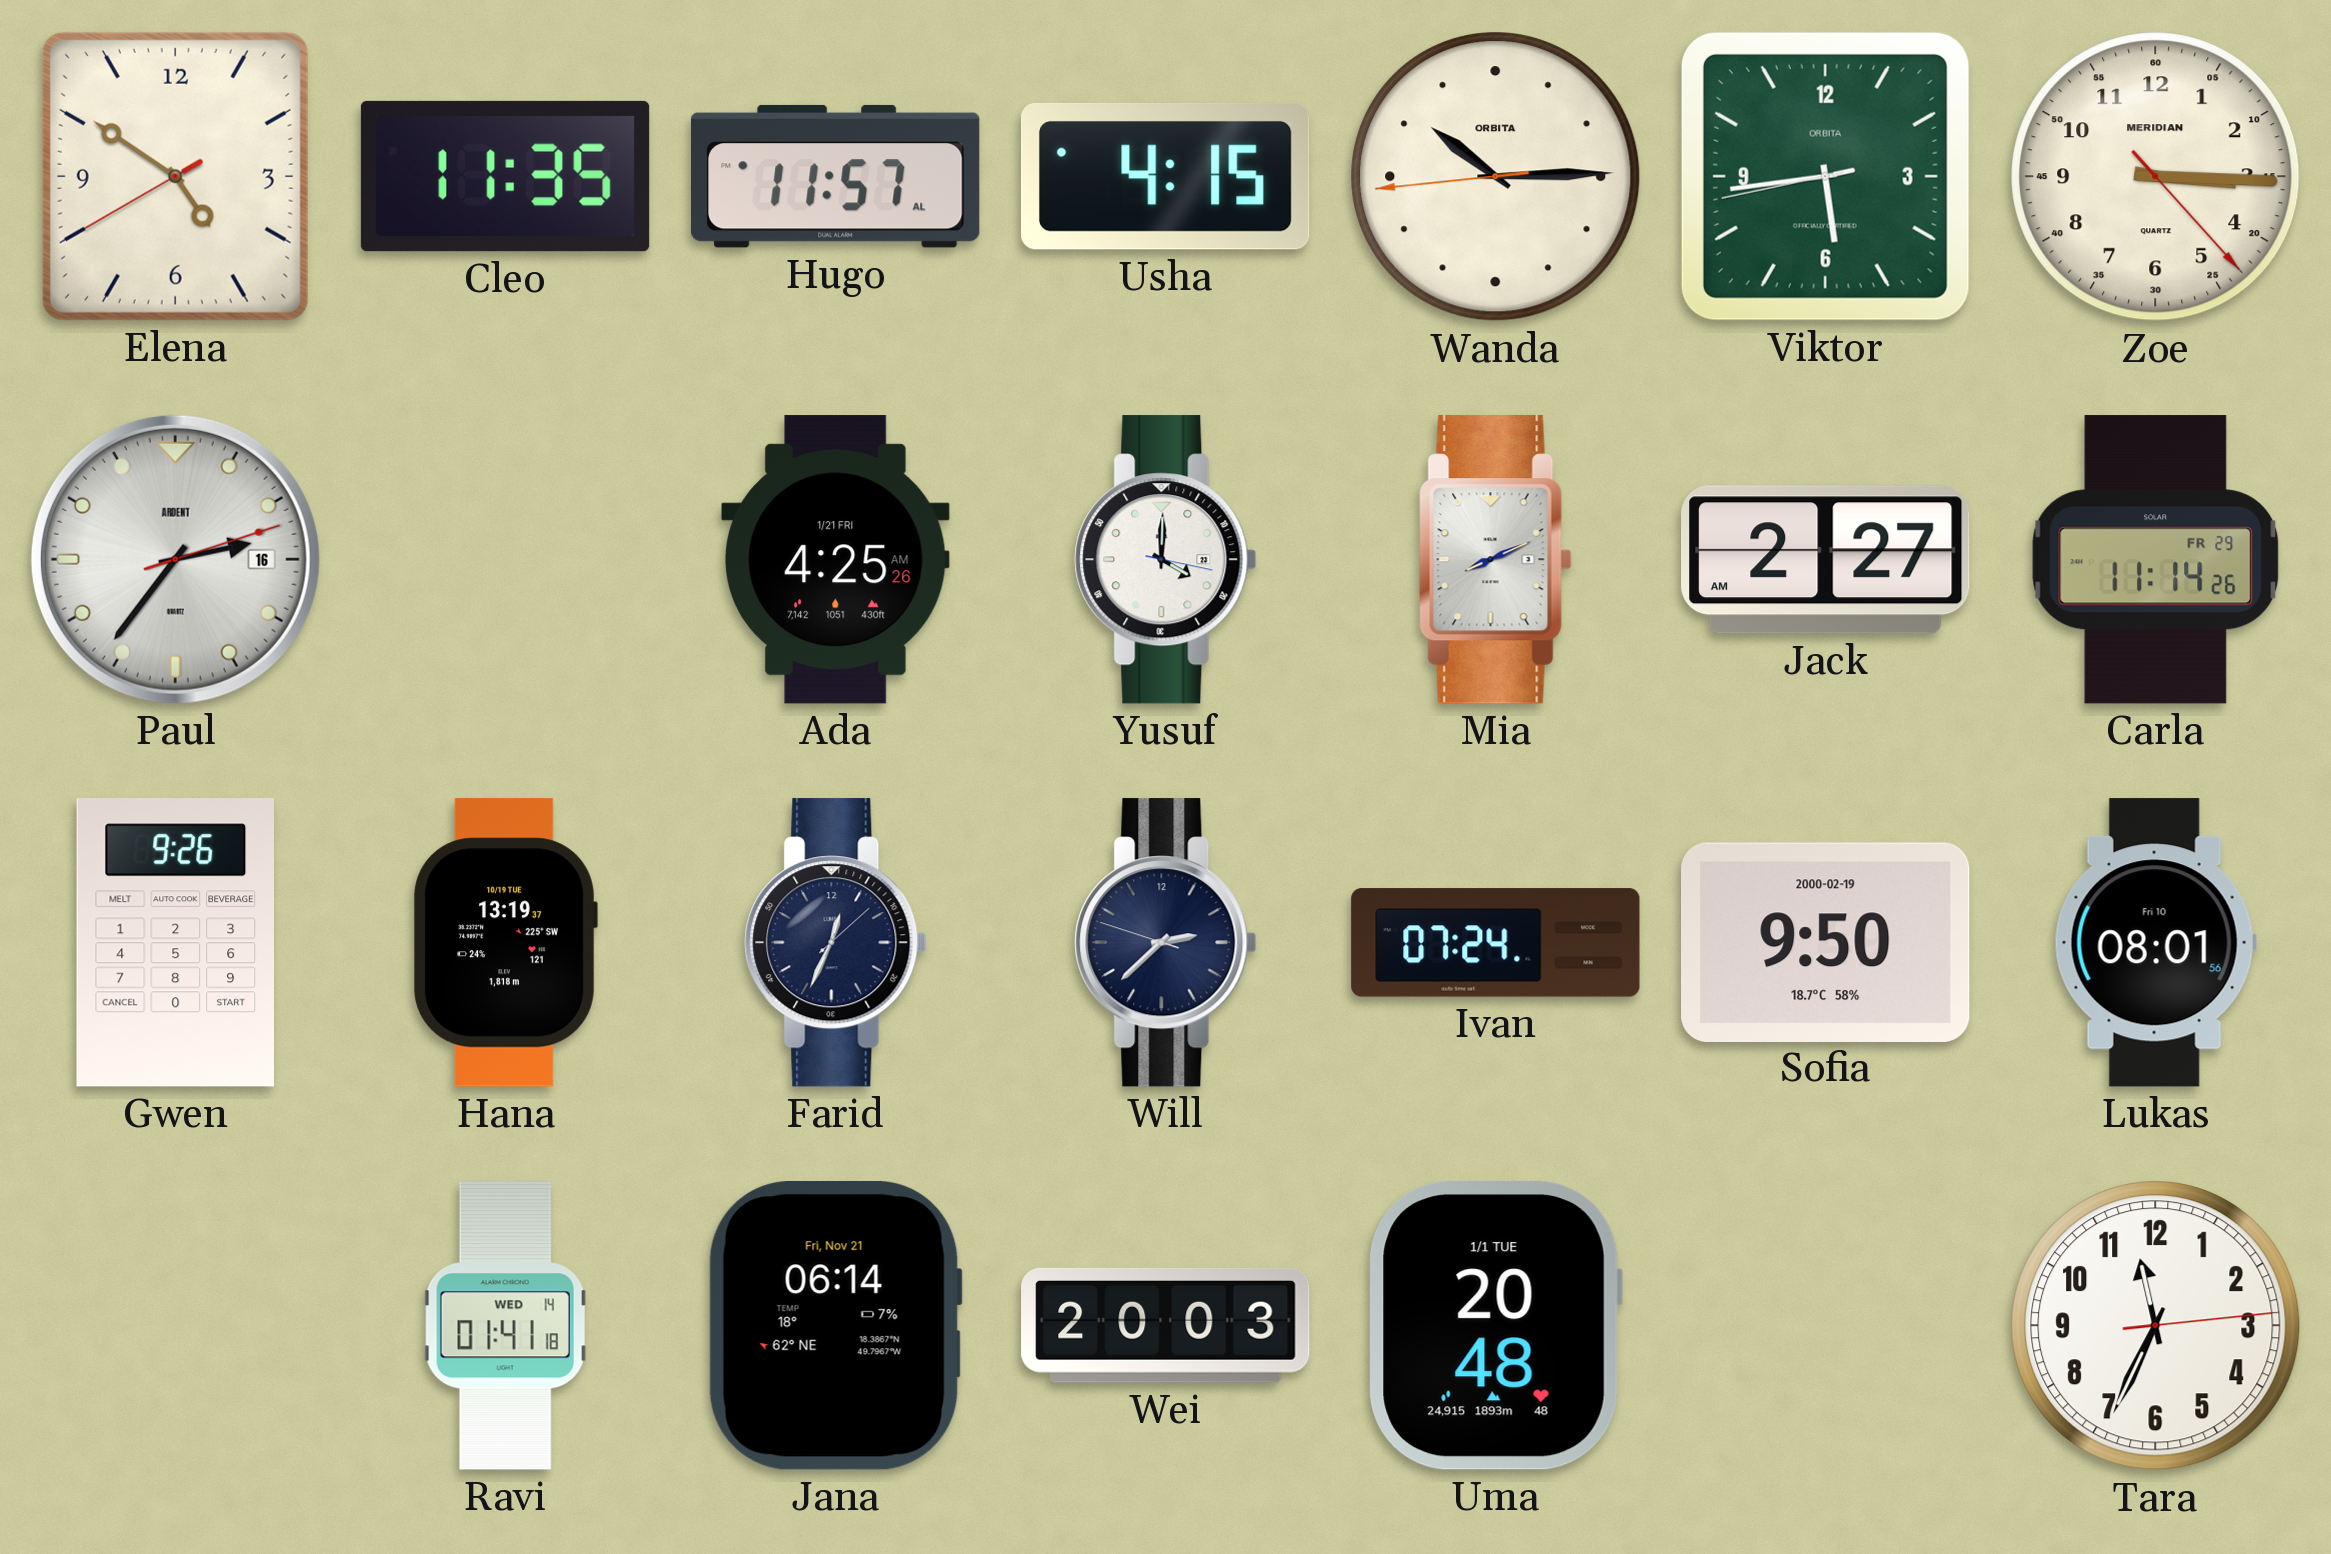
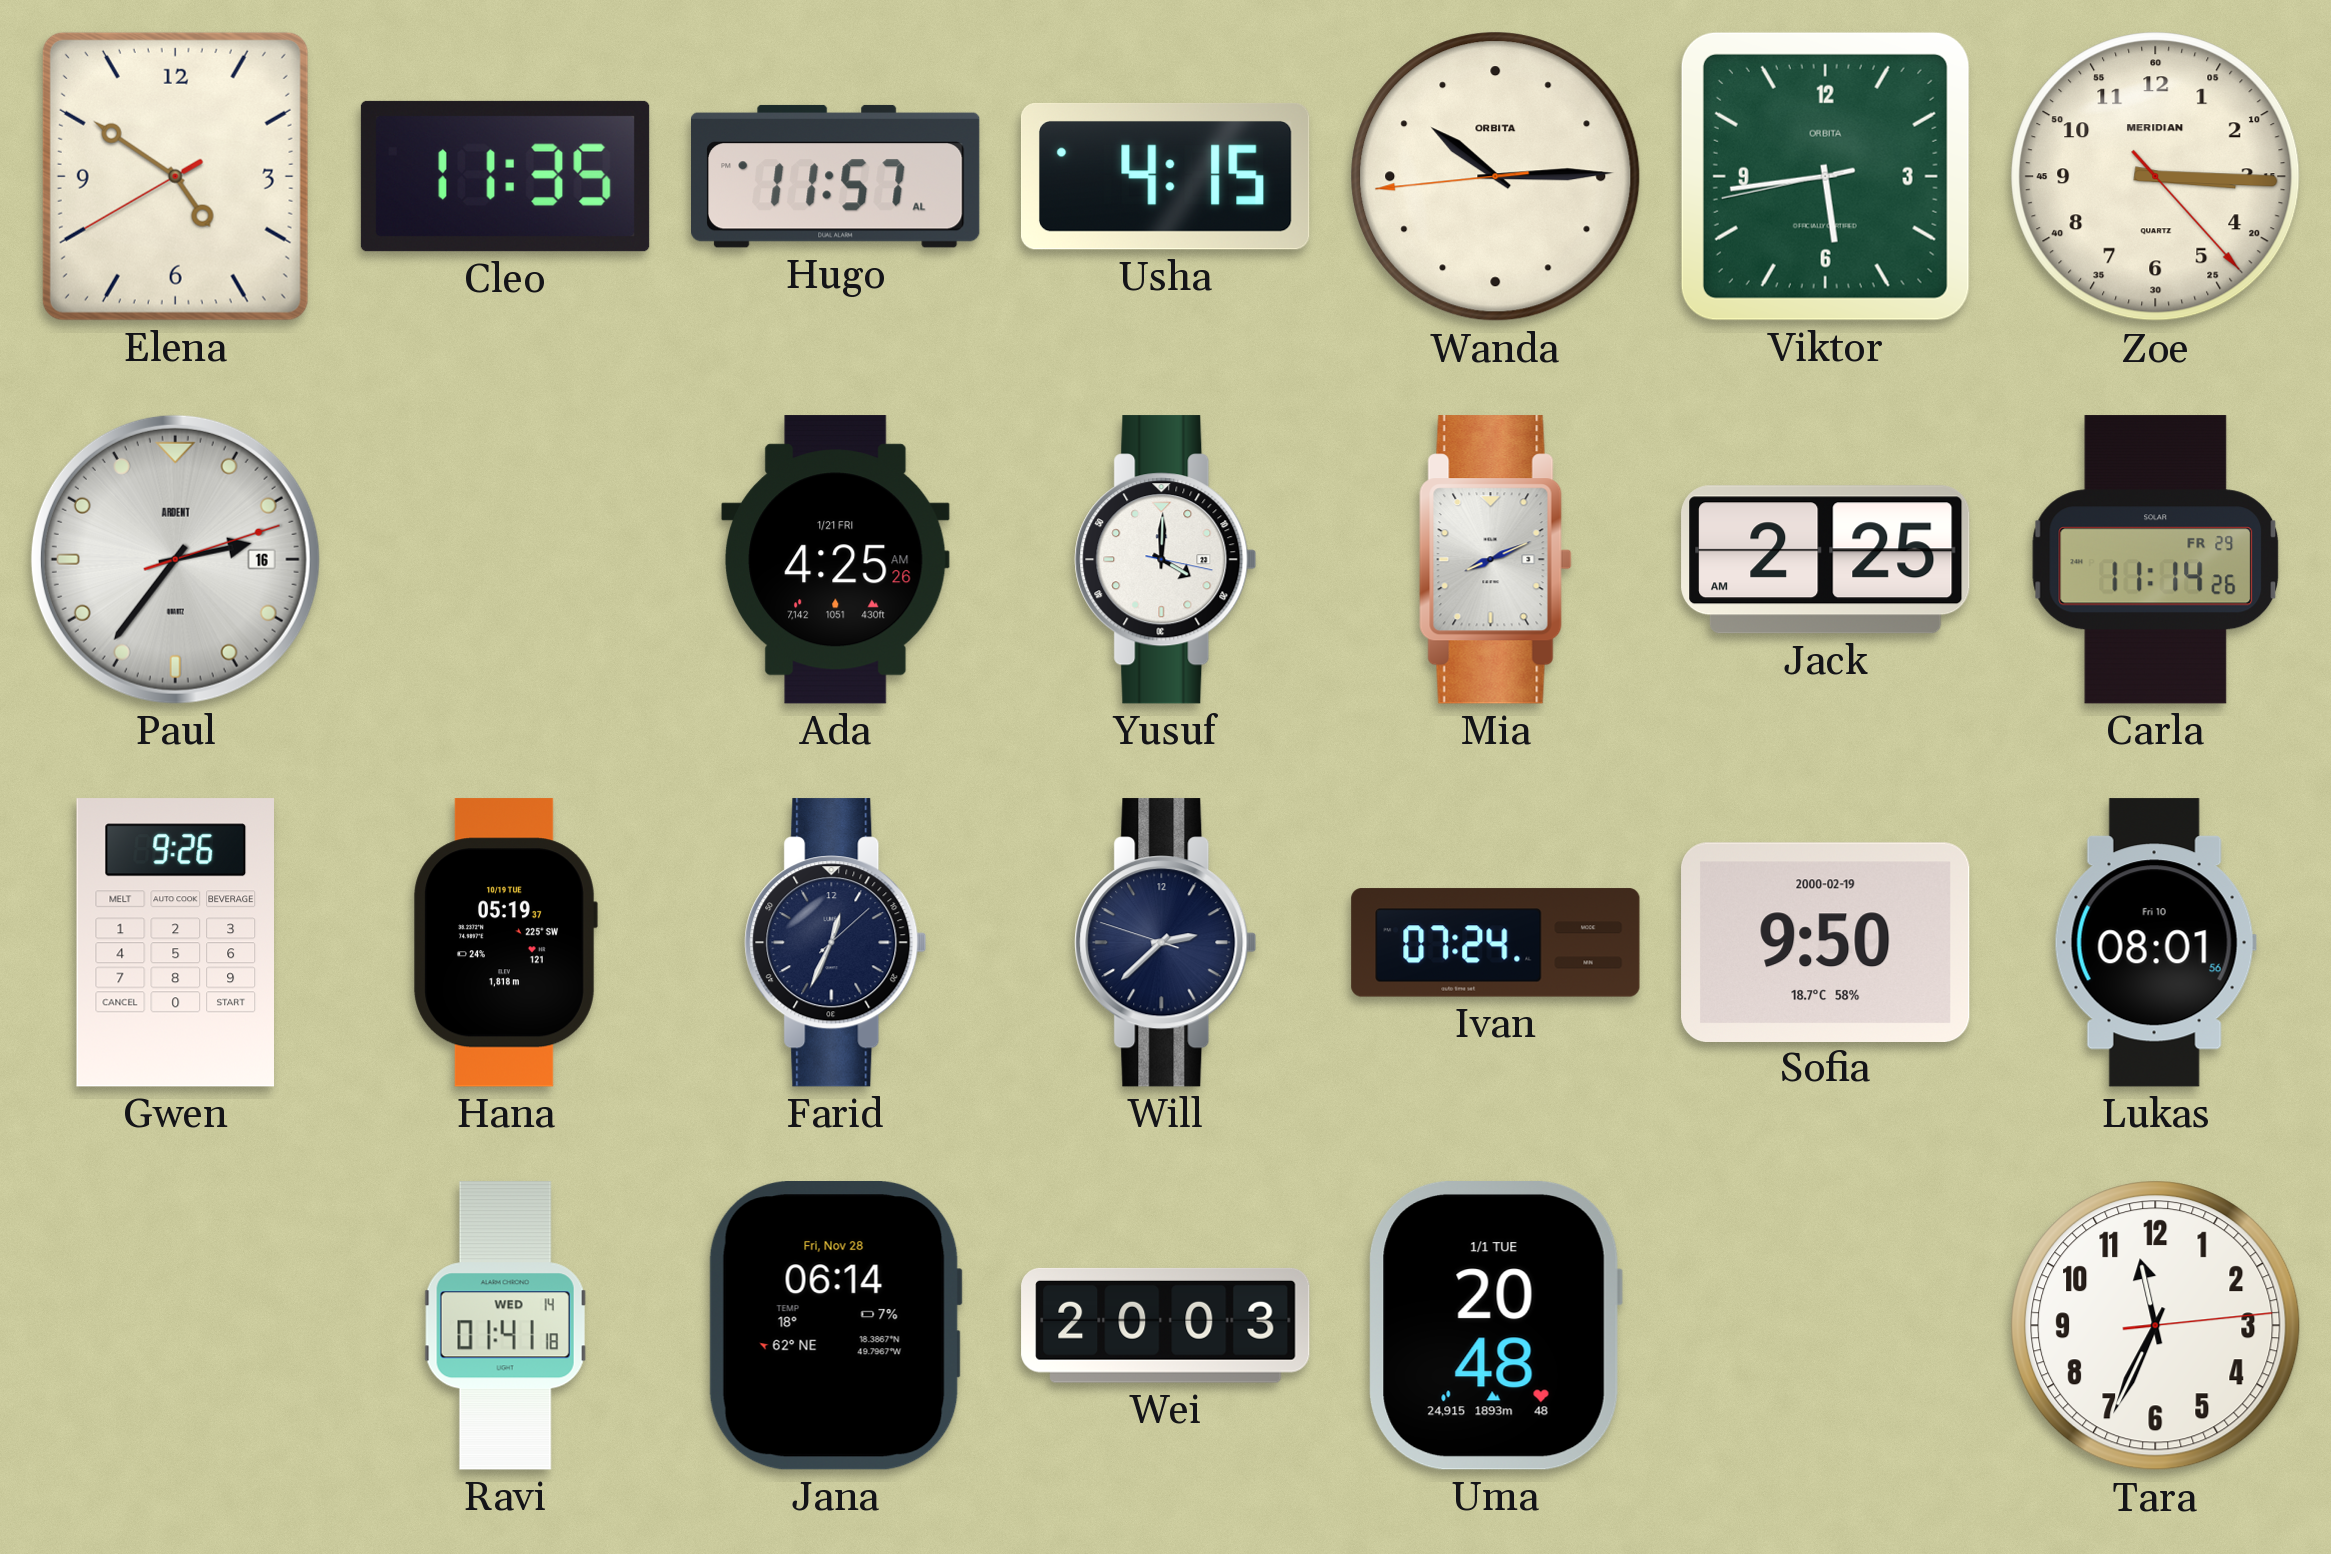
Jack: 2:27 -> 2:25 (1826, 560)
Hana: 13:19 -> 05:19 (505, 943)
Jana date: Fri, Nov 21 -> Fri, Nov 28 (835, 1326)
